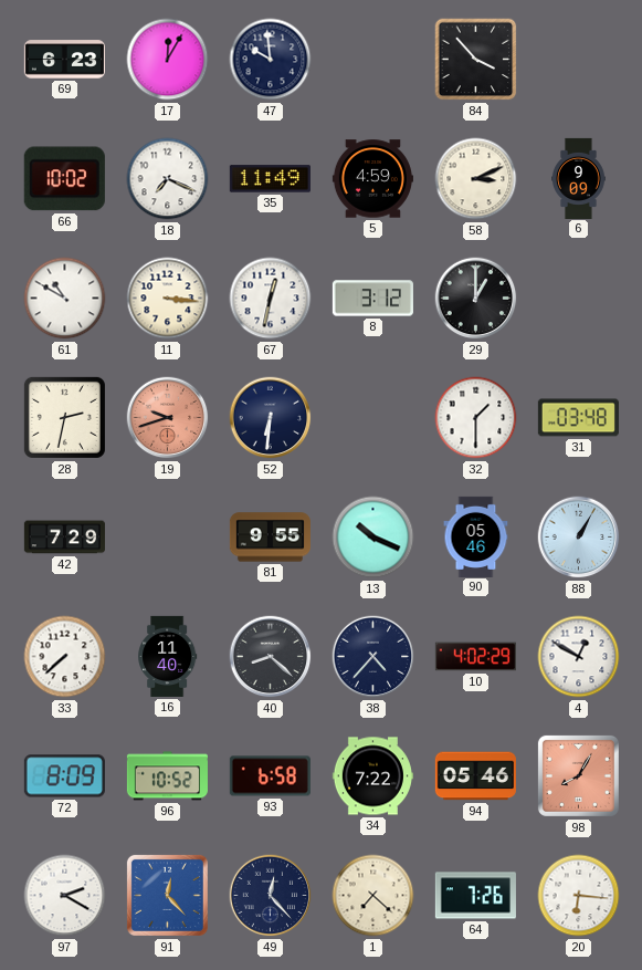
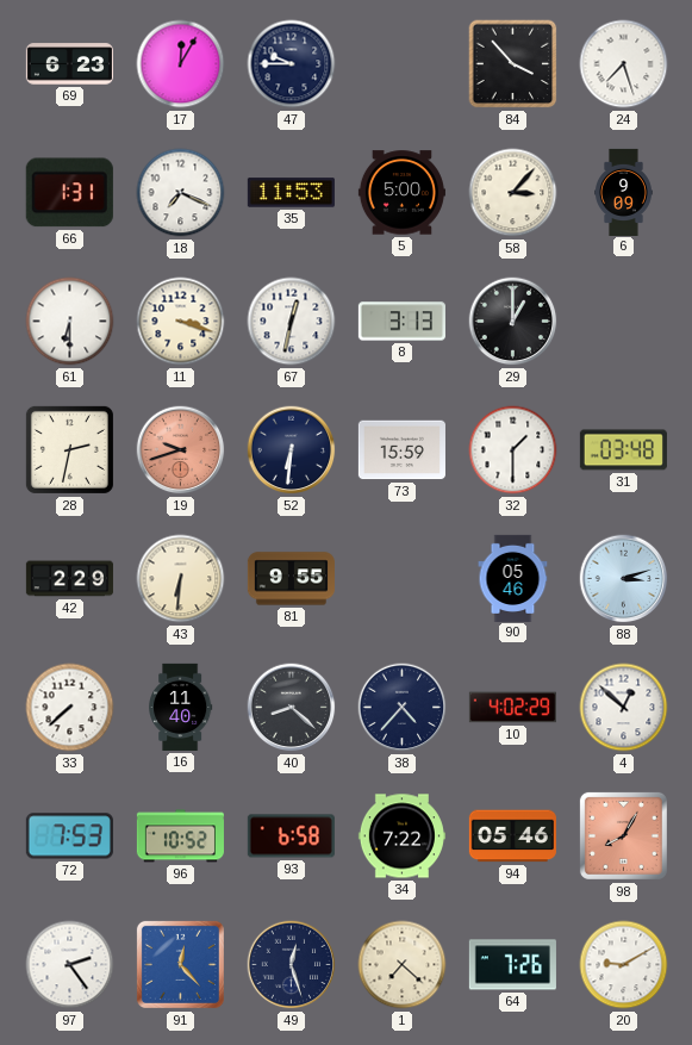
47: 9:59 -> 9:45 (292, 64)
24: none -> 7:27 (624, 64)
66: 10:02 -> 1:31 (69, 193)
35: 11:49 -> 11:53 (291, 193)
5: 4:59 -> 5:00 (401, 193)
58: 3:11 -> 3:07 (513, 193)
61: 10:50 -> 6:30 (70, 322)
11: 3:16 -> 3:18 (181, 322)
8: 3:12 -> 3:13 (401, 322)
73: none -> 15:59 (401, 450)
42: 7:29 -> 2:29 (69, 579)
43: none -> 6:31 (181, 579)
13: 10:19 -> none (373, 538)
88: 1:05 -> 3:12 (624, 579)
4: 12:50 -> 12:52 (624, 708)
72: 8:09 -> 7:53 (69, 836)
97: 2:20 -> 2:24 (70, 965)
49: 12:23 -> 12:27 (292, 965)
20: 6:16 -> 9:10 (624, 965)
